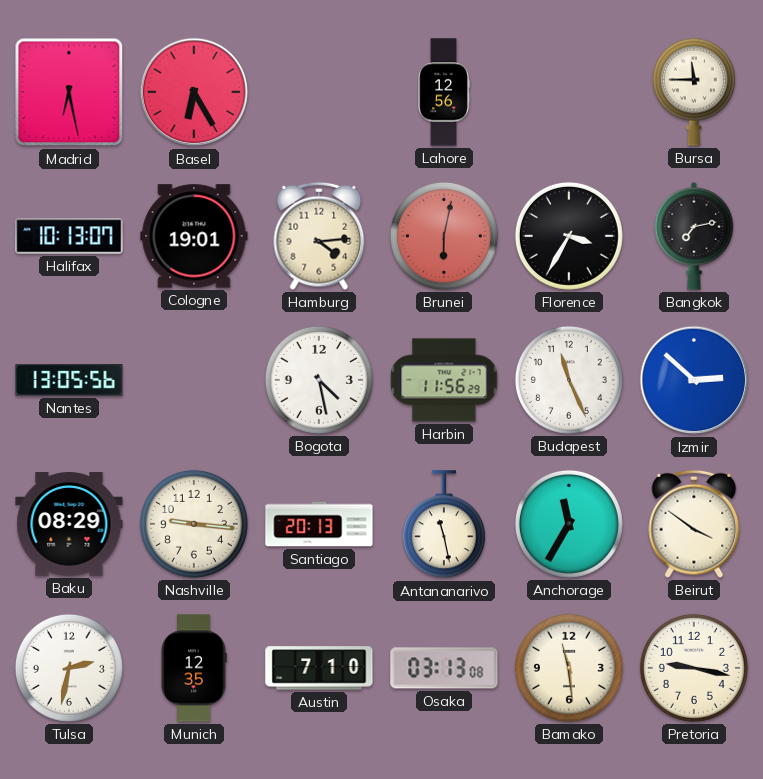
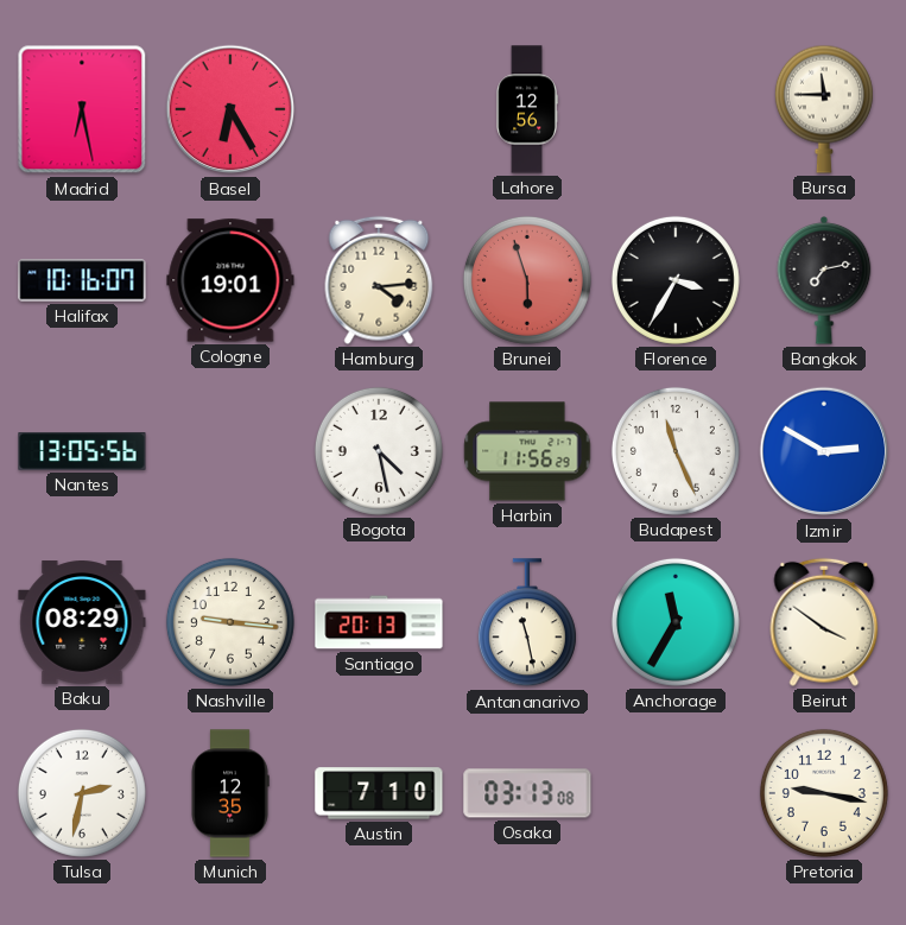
Halifax: 10:13 -> 10:16 (82, 280)
Brunei: 6:02 -> 5:57 (527, 280)
Izmir: 2:52 -> 2:50 (824, 451)
Bamako: 11:29 -> none (569, 668)
